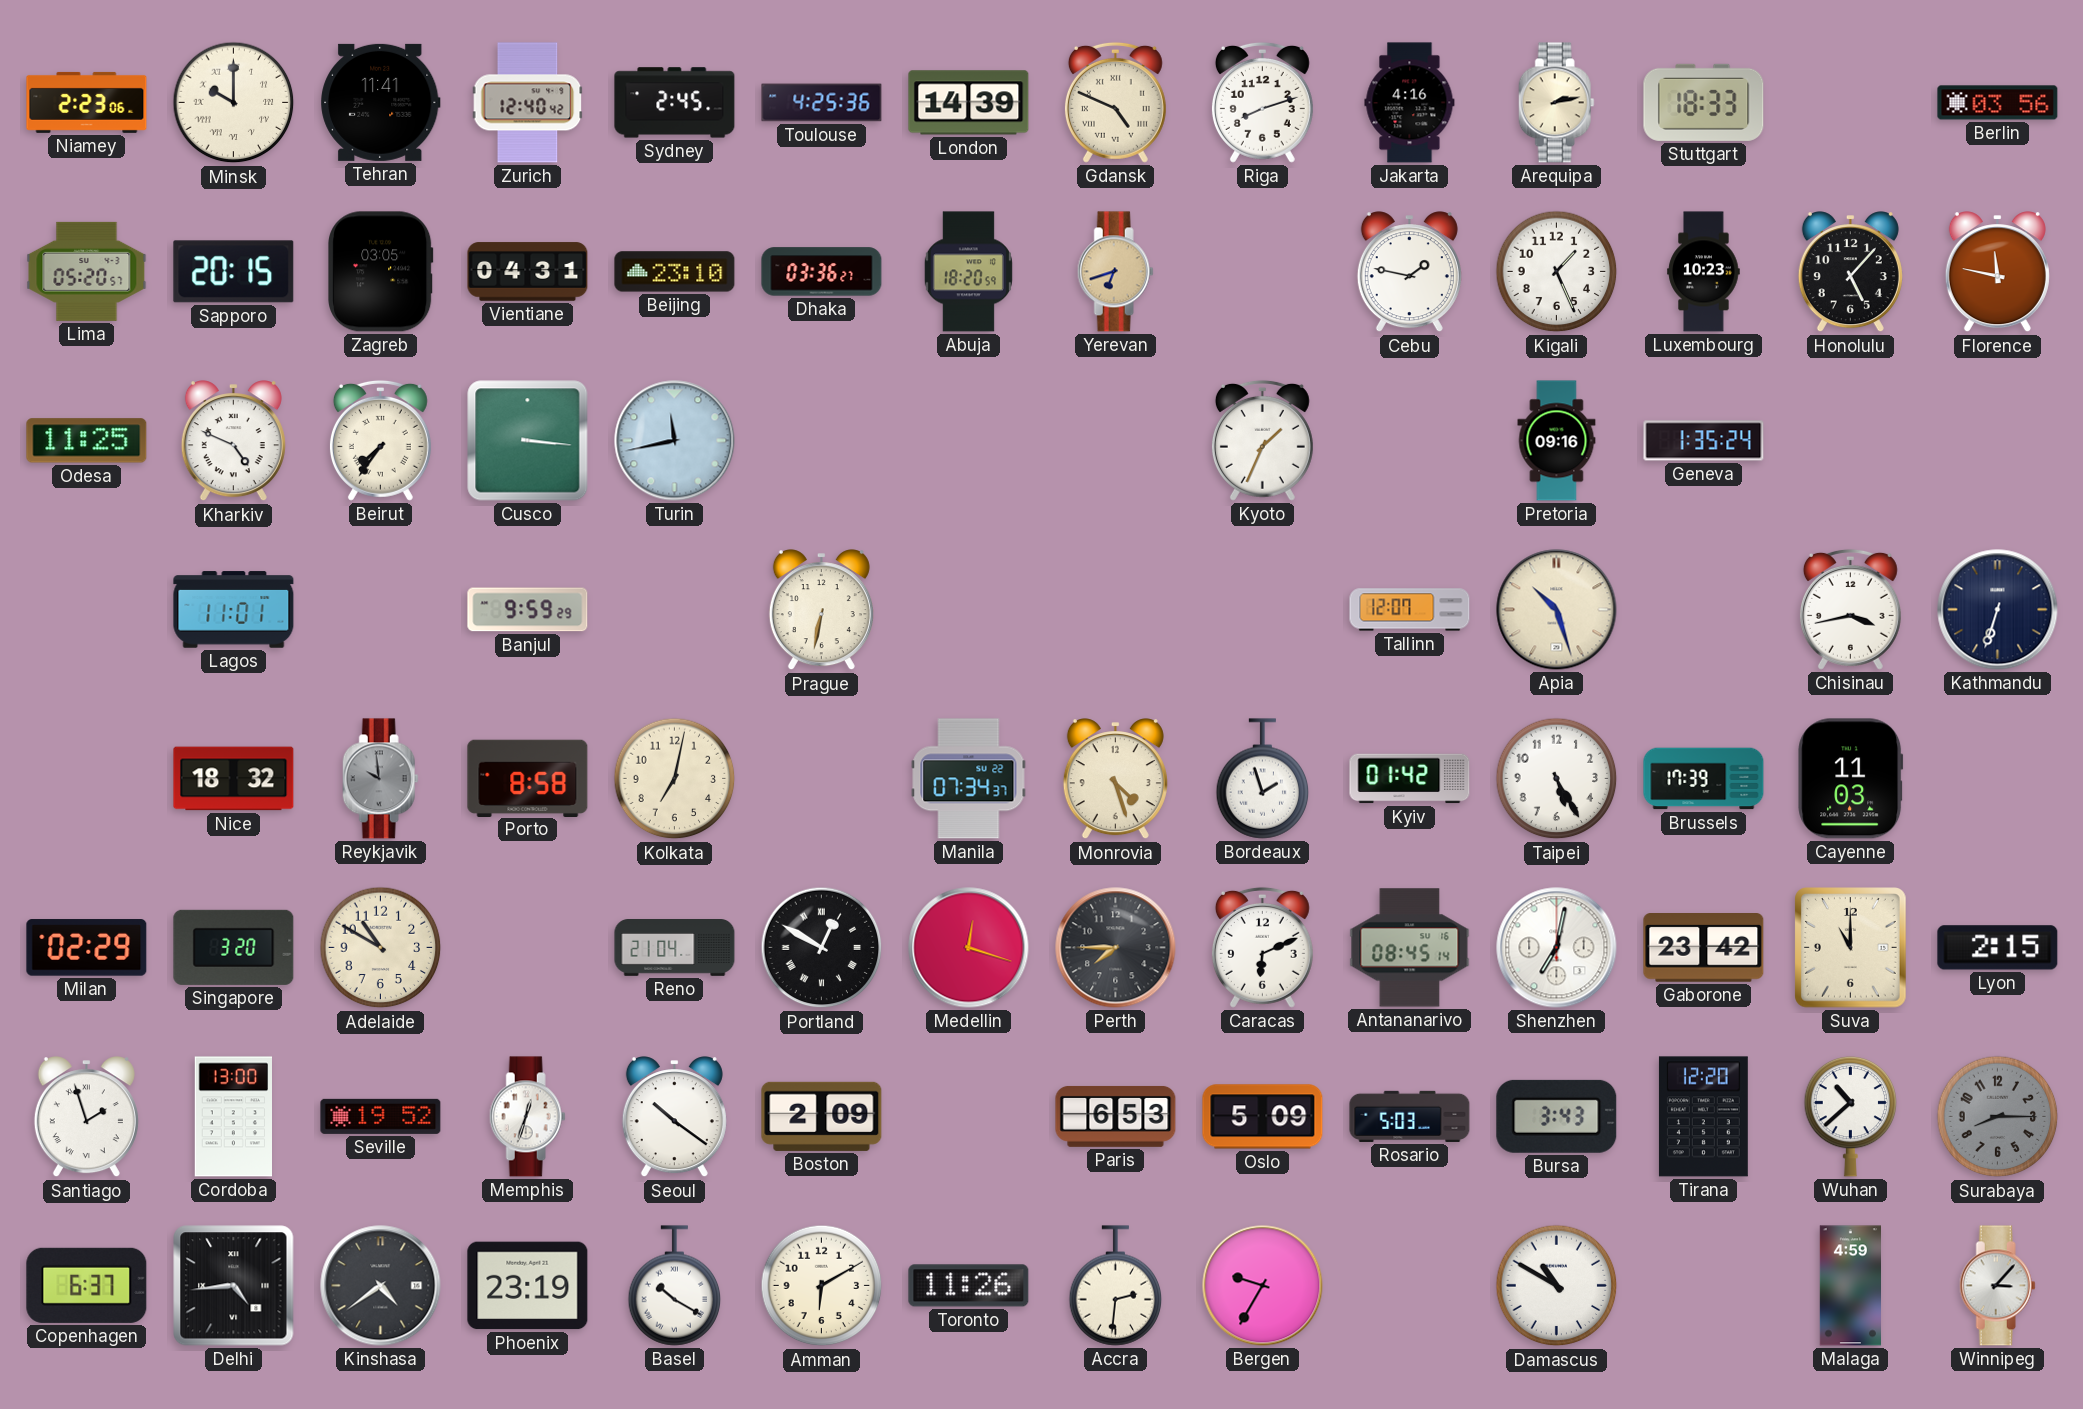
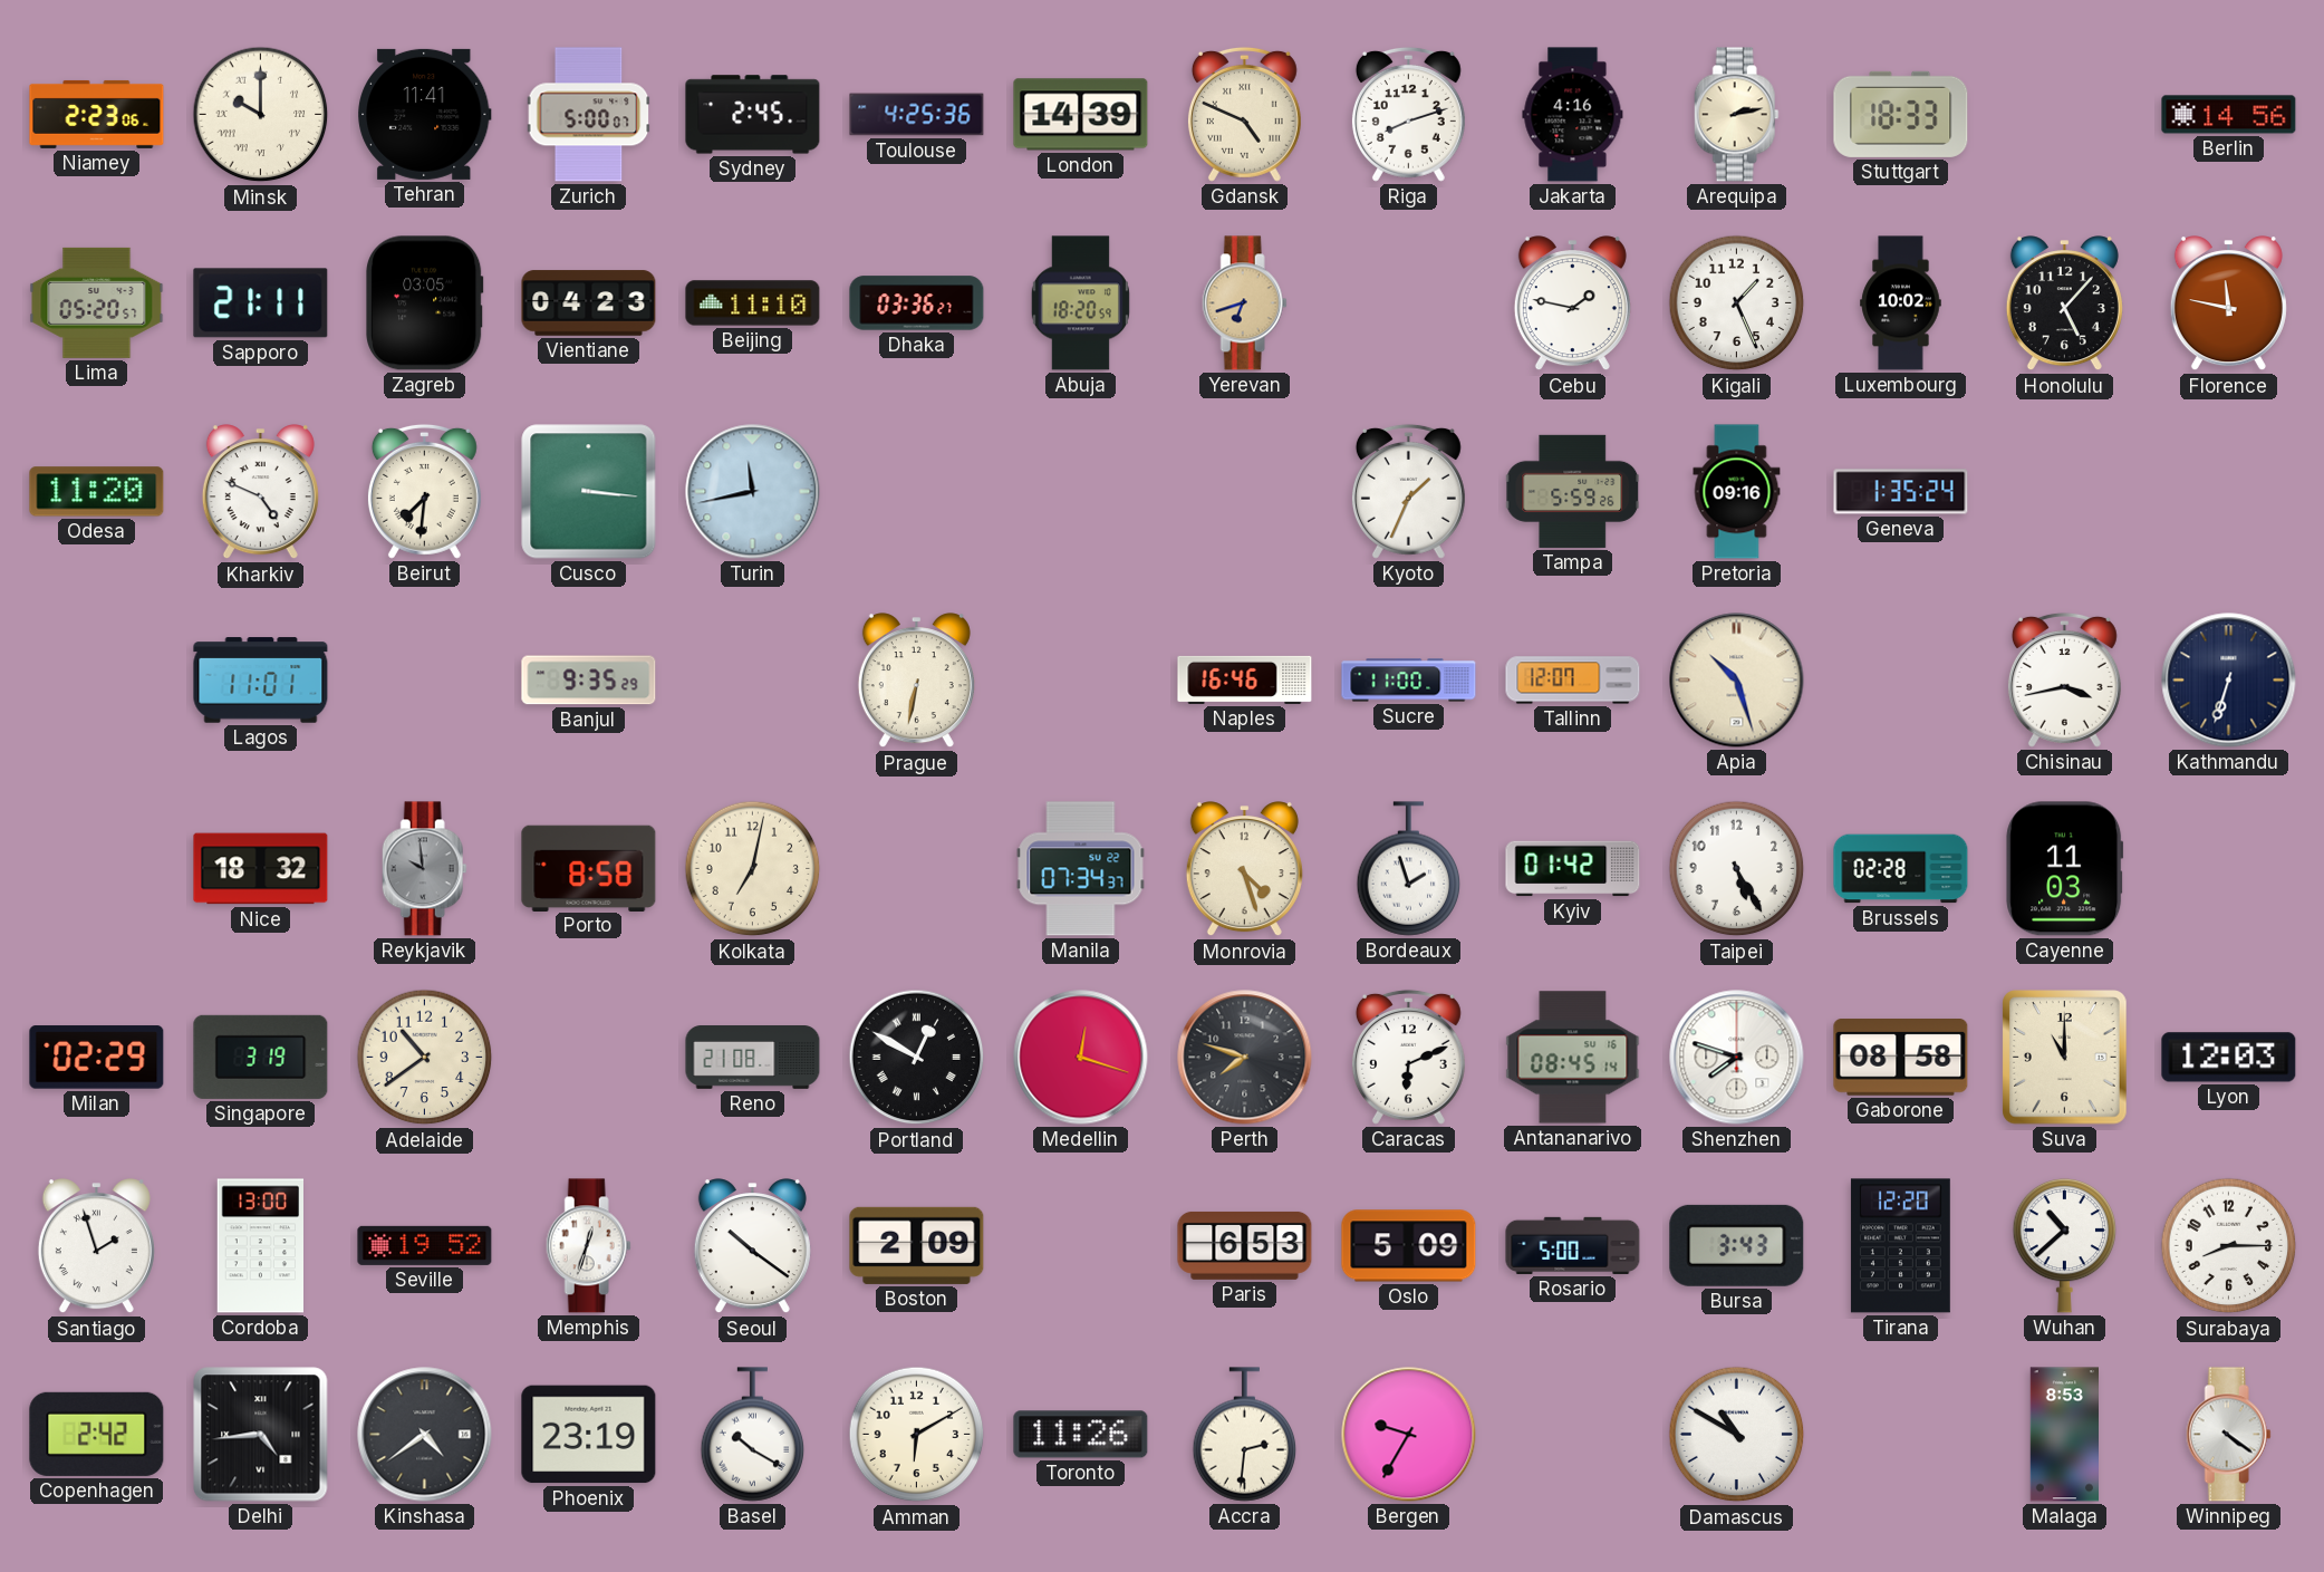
Zurich: 12:40 -> 5:00 (589, 115)
Berlin: 03:56 -> 14:56 (2229, 115)
Sapporo: 20:15 -> 21:11 (261, 303)
Vientiane: 04:31 -> 04:23 (589, 303)
Beijing: 23:10 -> 11:10 (753, 303)
Luxembourg: 10:23 -> 10:02 (1901, 303)
Odesa: 11:25 -> 11:20 (97, 492)
Beirut: 7:36 -> 7:31 (424, 491)
Tampa: none -> 5:59 (1573, 491)
Banjul: 9:59 -> 9:35 (589, 681)
Naples: none -> 16:46 (1245, 679)
Sucre: none -> 11:00 (1409, 681)
Brussels: 17:39 -> 02:28 (1901, 869)
Singapore: 3:20 -> 3:19 (261, 1057)
Adelaide: 10:50 -> 10:39 (425, 1058)
Reno: 21:04 -> 21:08 (753, 1058)
Perth: 7:45 -> 7:48 (1245, 1058)
Shenzhen: 7:02 -> 7:48 (1737, 1058)
Gaborone: 23:42 -> 08:58 (1901, 1058)
Lyon: 2:15 -> 12:03 (2229, 1058)
Rosario: 5:03 -> 5:00 (1573, 1245)
Surabaya dial: grey -> white (2229, 1246)
Copenhagen: 6:37 -> 2:42 (97, 1434)
Malaga: 4:59 -> 8:53 (2064, 1435)
Winnipeg: 3:07 -> 4:21 (2228, 1435)
